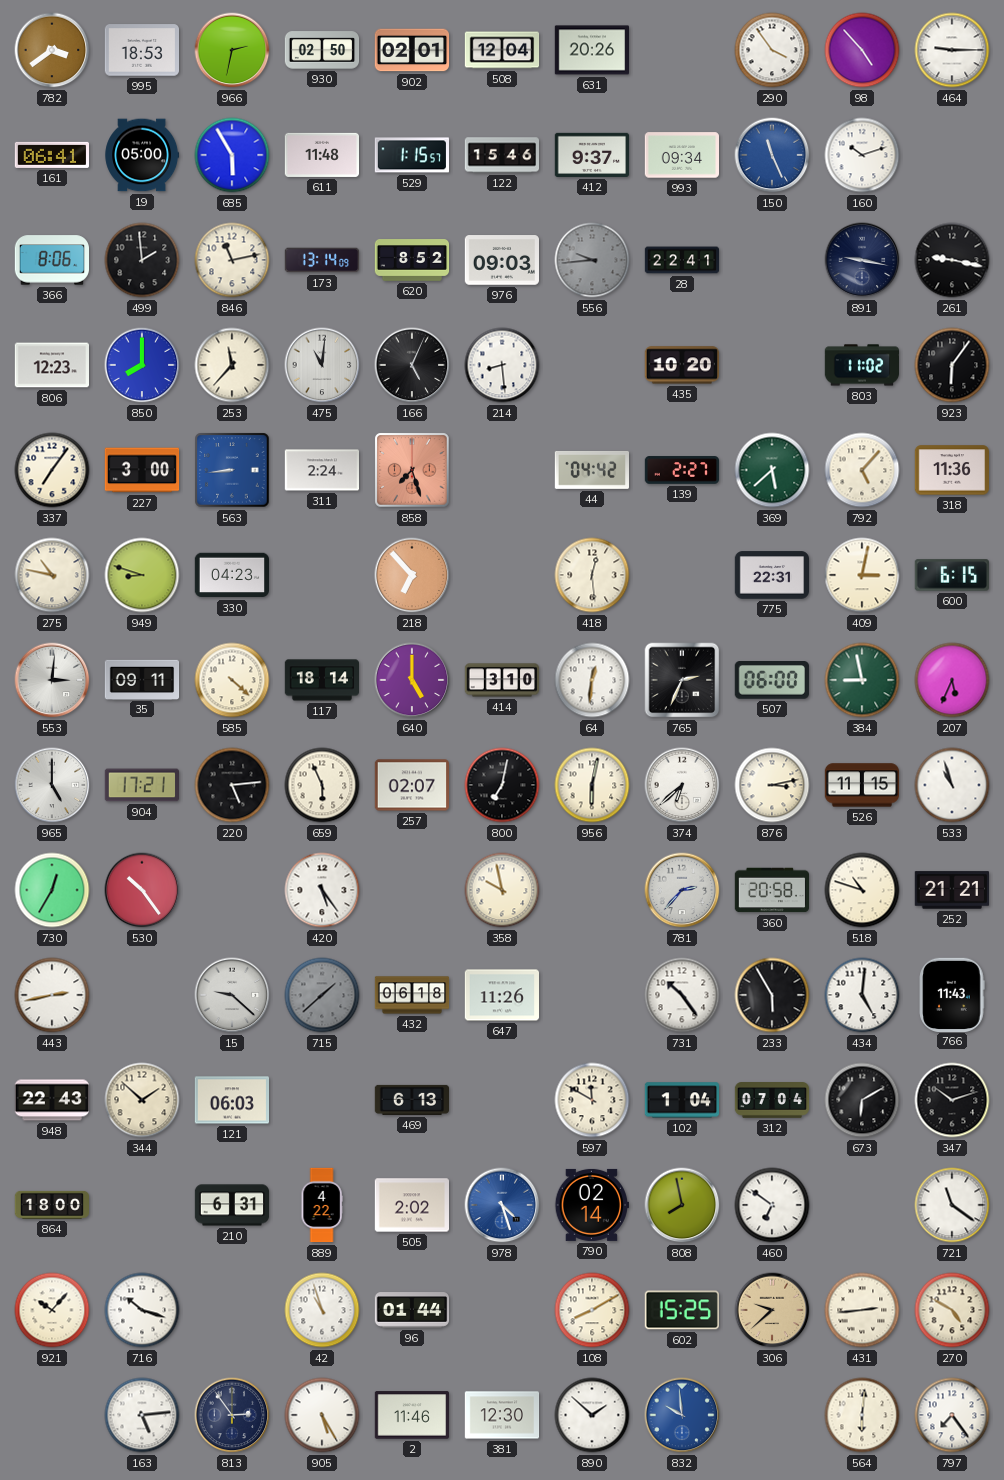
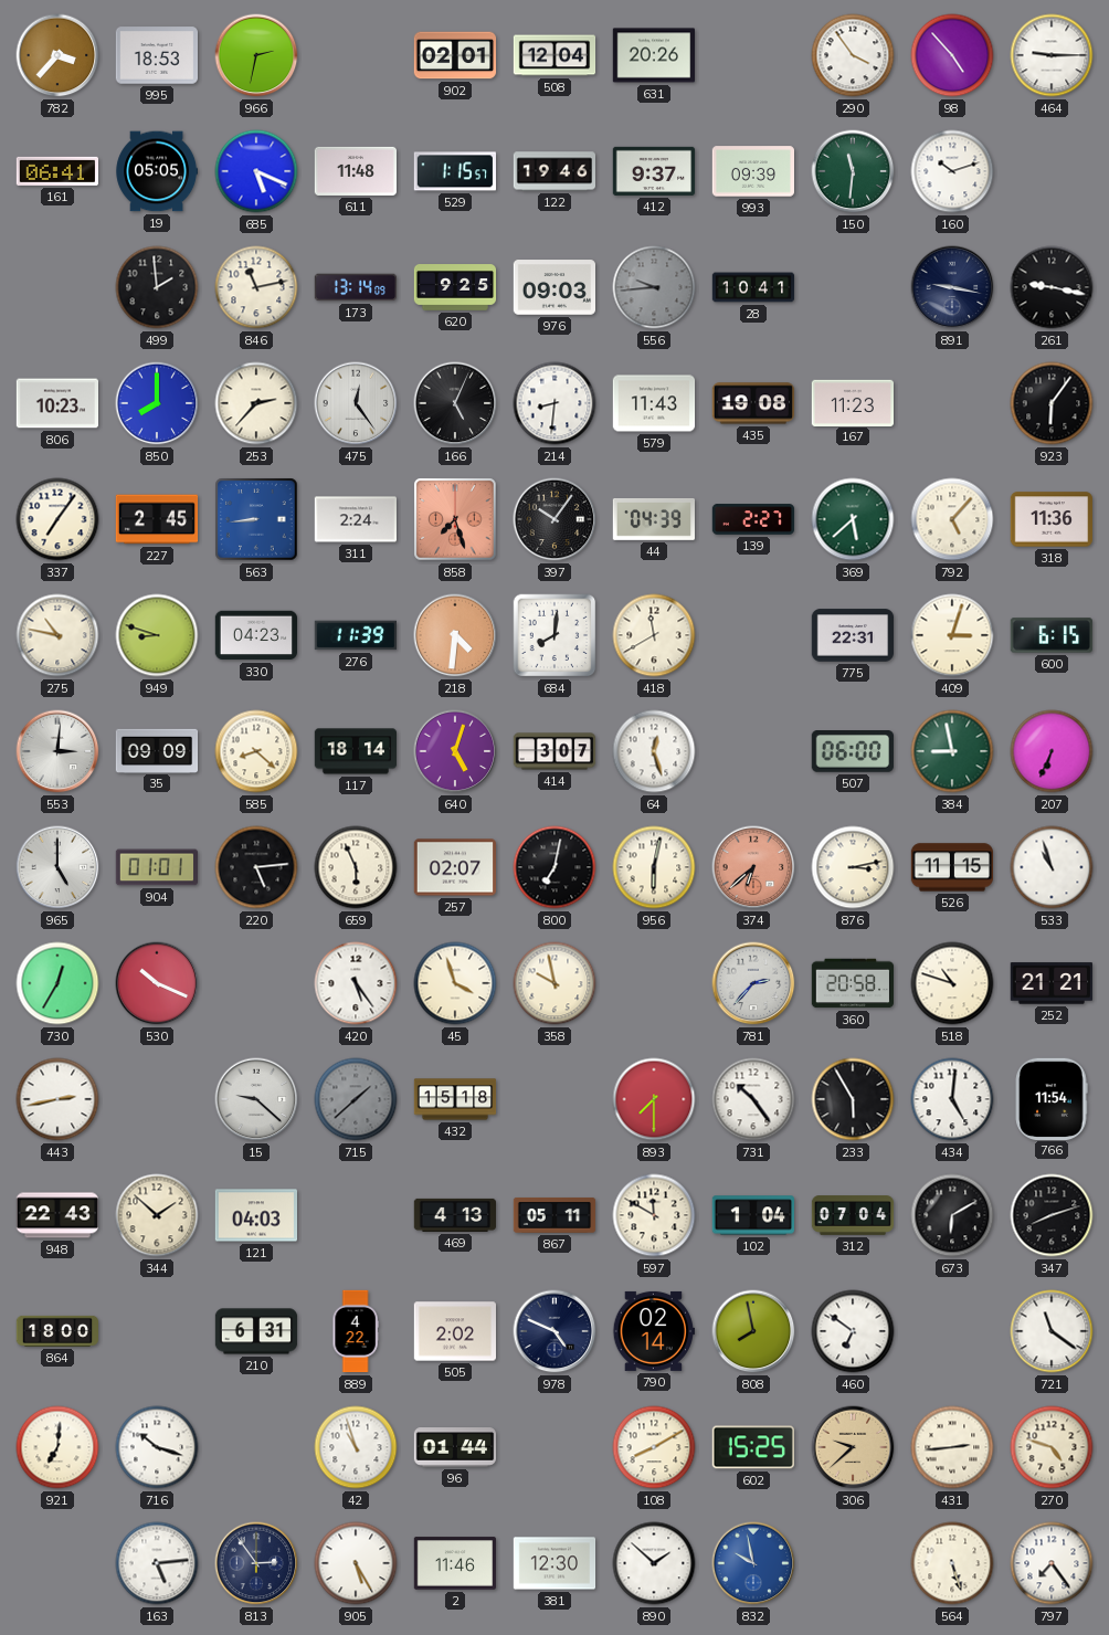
782: 3:39 -> 3:37 (57, 55)
930: 02:50 -> none (322, 50)
19: 05:00 -> 05:05 (157, 171)
685: 5:55 -> 5:19 (256, 171)
122: 15:46 -> 19:46 (553, 171)
993: 09:34 -> 09:39 (752, 171)
150: 11:26 -> 11:31 (853, 171)
150 dial: blue -> green (853, 171)
366: 8:06 -> none (52, 260)
620: 8:52 -> 9:25 (455, 287)
28: 22:41 -> 10:41 (753, 287)
806: 12:23 -> 10:23 (57, 403)
253: 11:37 -> 2:37 (256, 403)
475: 11:01 -> 12:24 (356, 403)
214: 8:29 -> 8:31 (554, 403)
579: none -> 11:43 (654, 403)
435: 10:20 -> 19:08 (752, 403)
167: none -> 11:23 (853, 402)
803: 11:02 -> none (861, 365)
227: 3:00 -> 2:45 (157, 519)
397: none -> 10:06 (554, 519)
44: 04:42 -> 04:39 (653, 519)
276: none -> 11:39 (355, 635)
218: 6:53 -> 4:31 (455, 635)
684: none -> 8:01 (554, 635)
418: 12:29 -> 11:40 (654, 635)
409: 3:02 -> 3:03 (952, 635)
35: 09:11 -> 09:09 (157, 750)
585: 4:22 -> 8:22 (256, 751)
640: 5:00 -> 5:03 (455, 751)
414: 3:10 -> 3:07 (554, 751)
64: 12:31 -> 12:27 (654, 751)
765: 2:34 -> none (682, 680)
207: 5:34 -> 6:34 (1052, 751)
904: 17:21 -> 01:01 (156, 867)
374 dial: white -> salmon (753, 867)
530: 10:24 -> 10:19 (157, 983)
45: none -> 3:57 (455, 983)
432: 06:18 -> 15:18 (455, 1099)
647: 11:26 -> none (502, 995)
893: none -> 7:30 (654, 1099)
766: 11:43 -> 11:54 (1052, 1098)
121: 06:03 -> 04:03 (255, 1215)
469: 6:13 -> 4:13 (454, 1215)
867: none -> 05:11 (554, 1215)
347: 10:12 -> 8:12 (1052, 1215)
978: 4:27 -> 4:49 (554, 1331)
978 dial: blue -> navy (554, 1331)
921: 10:07 -> 7:01 (57, 1447)
270: 4:50 -> 4:48 (1052, 1447)
832: 9:59 -> 9:58 (753, 1563)
564: 6:01 -> 5:27 (952, 1563)
